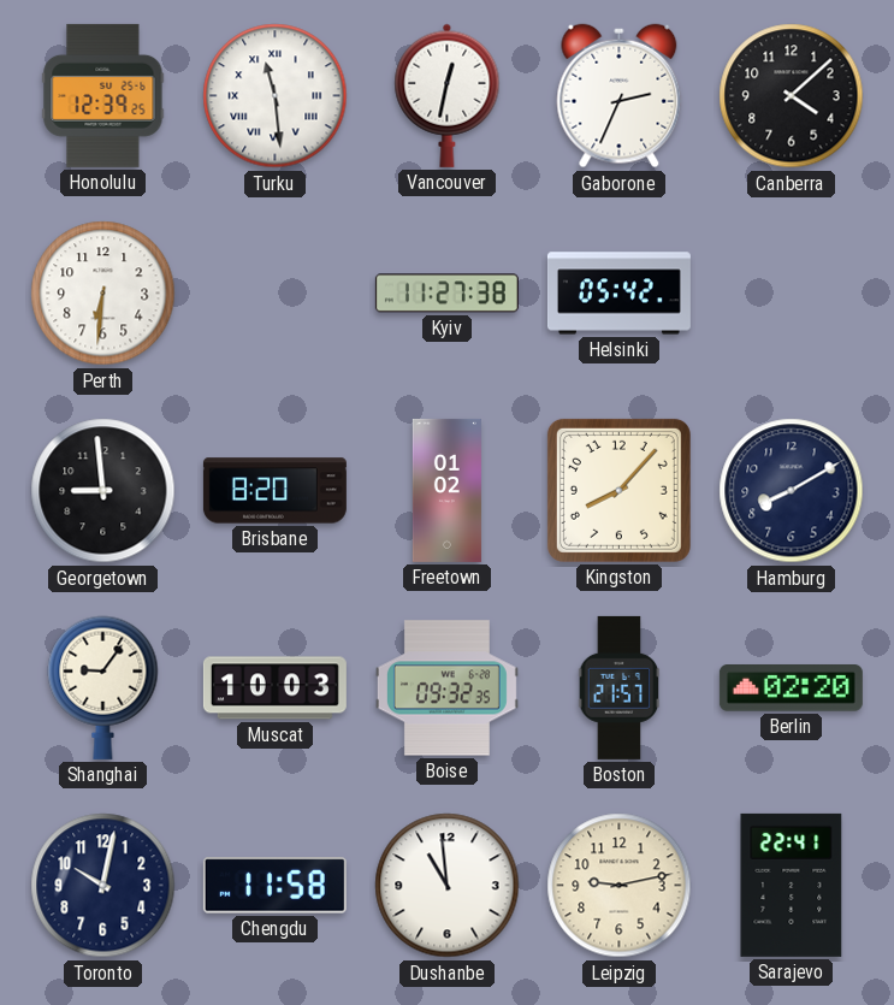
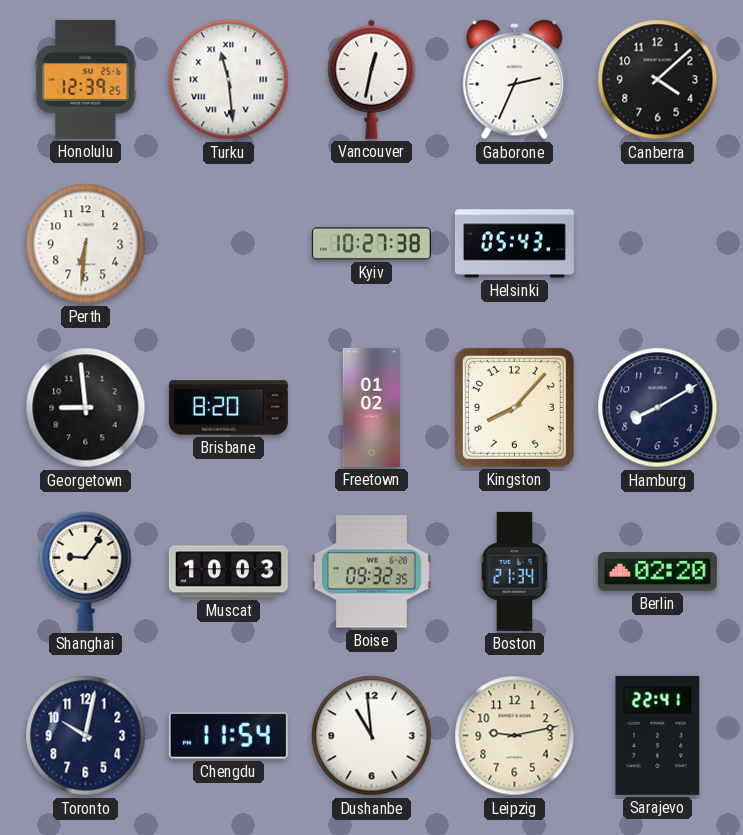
Kyiv: 11:27 -> 10:27 (371, 244)
Helsinki: 05:42 -> 05:43 (514, 244)
Boston: 21:57 -> 21:34 (515, 571)
Chengdu: 11:58 -> 11:54 (228, 736)
